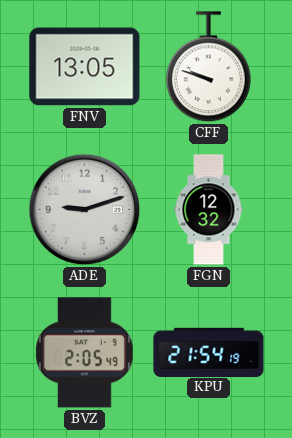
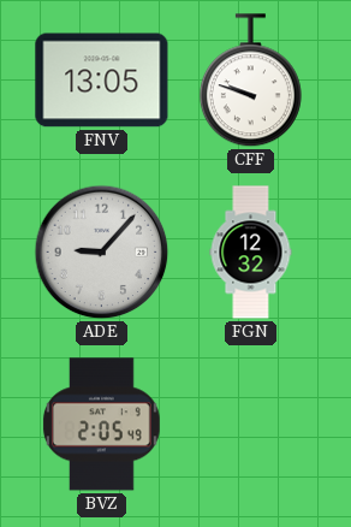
ADE: 9:12 -> 9:07 (102, 253)
KPU: 21:54 -> none (209, 352)
